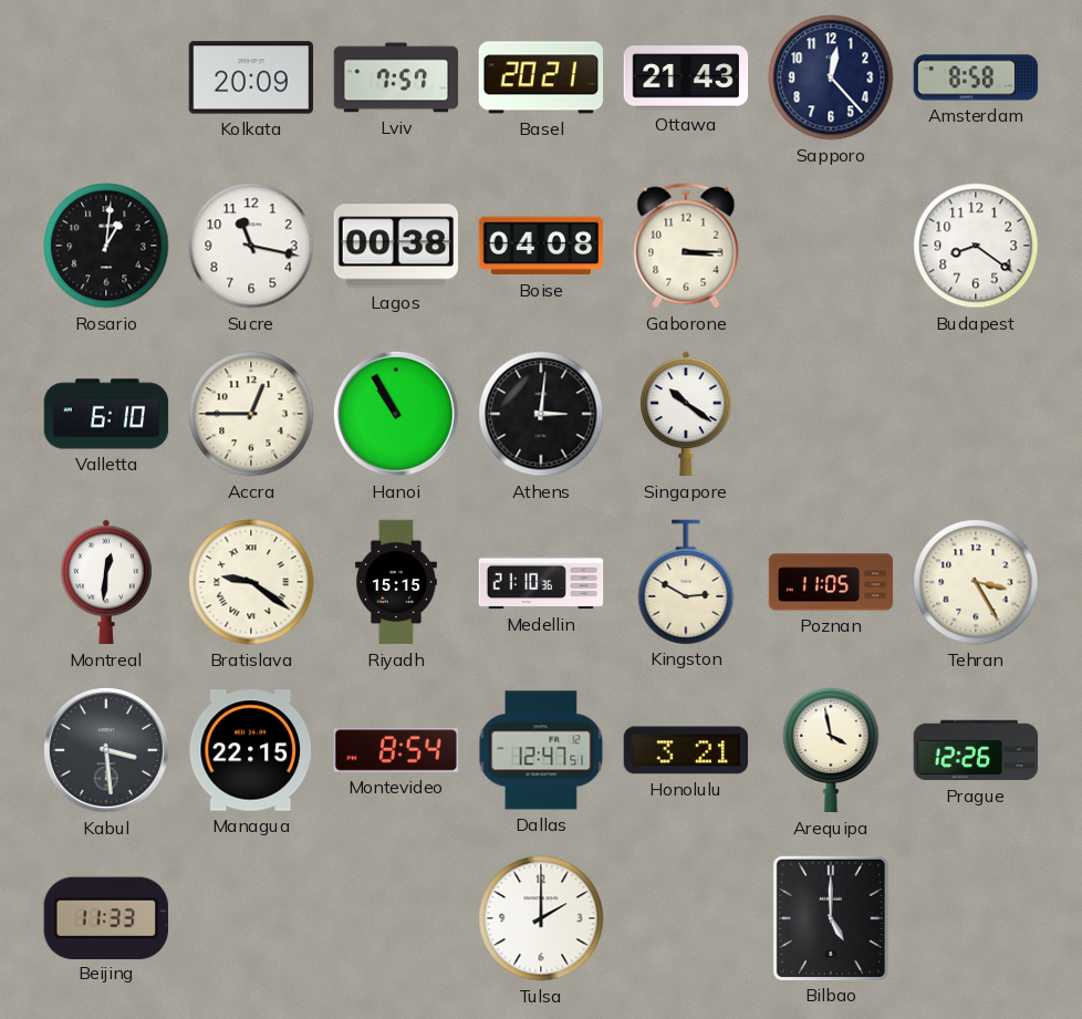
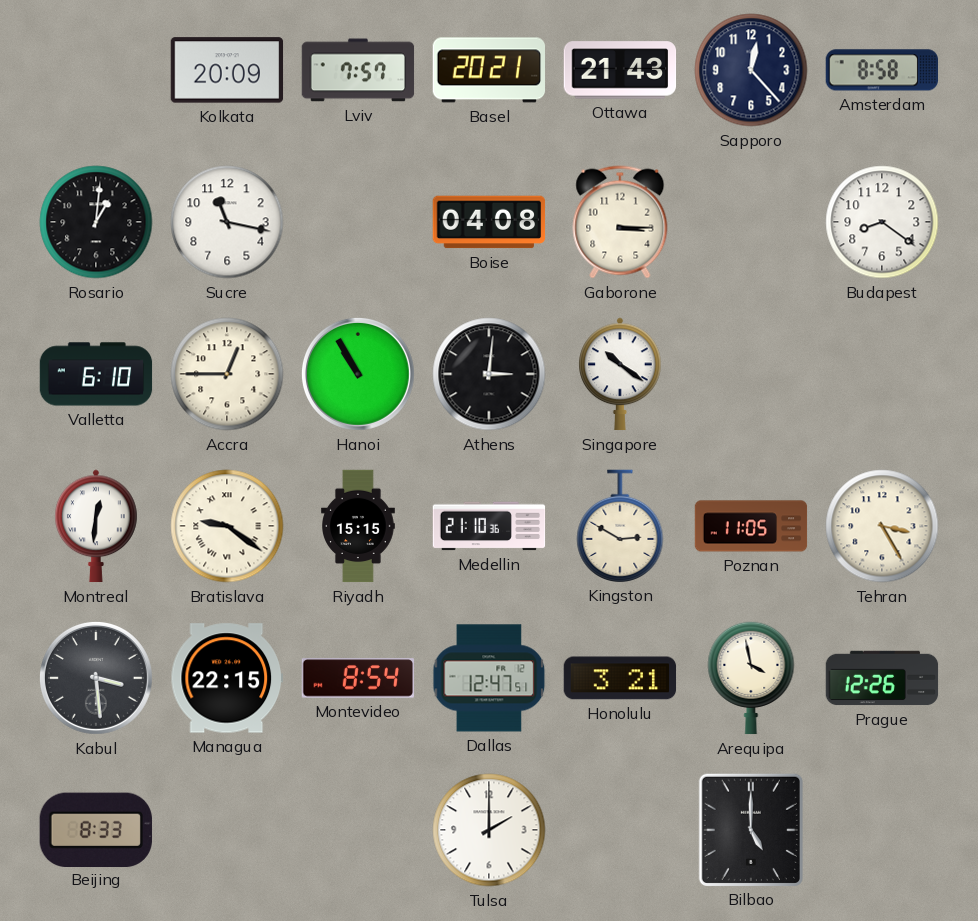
Lagos: 00:38 -> none (395, 246)
Beijing: 11:33 -> 8:33 (96, 829)
